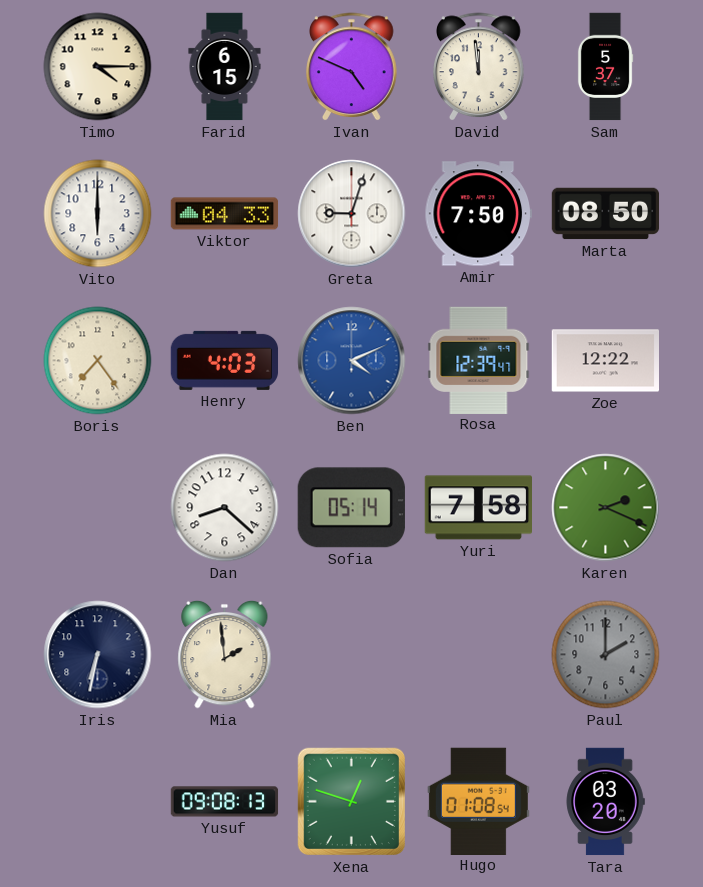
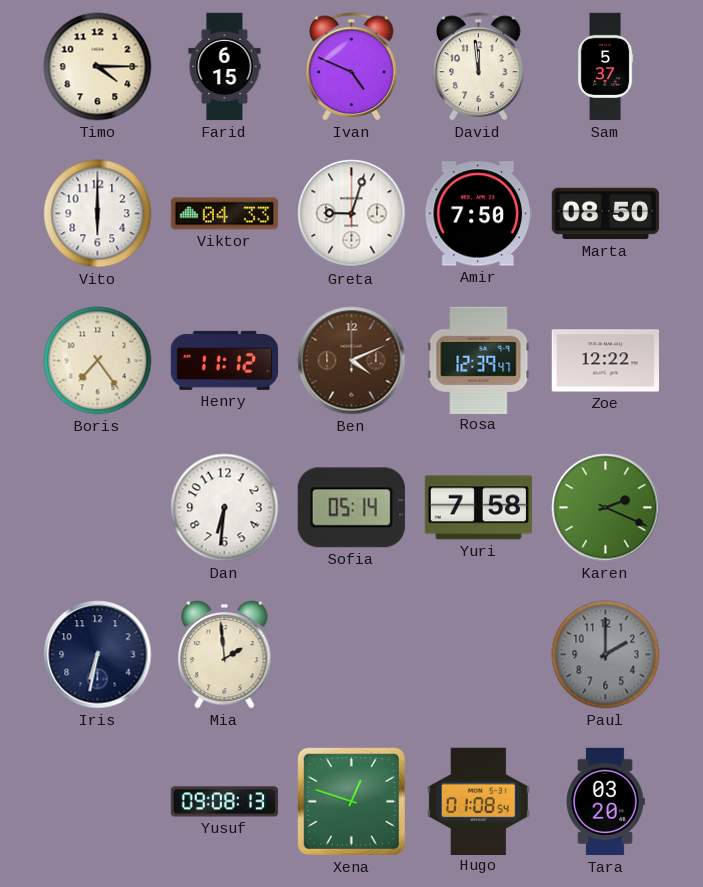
Henry: 4:03 -> 11:12 (225, 360)
Ben dial: blue -> brown (352, 361)
Dan: 8:22 -> 6:31 (225, 508)
